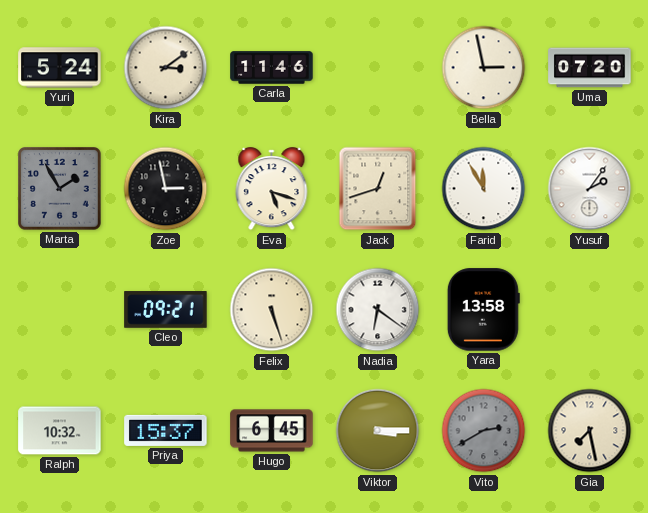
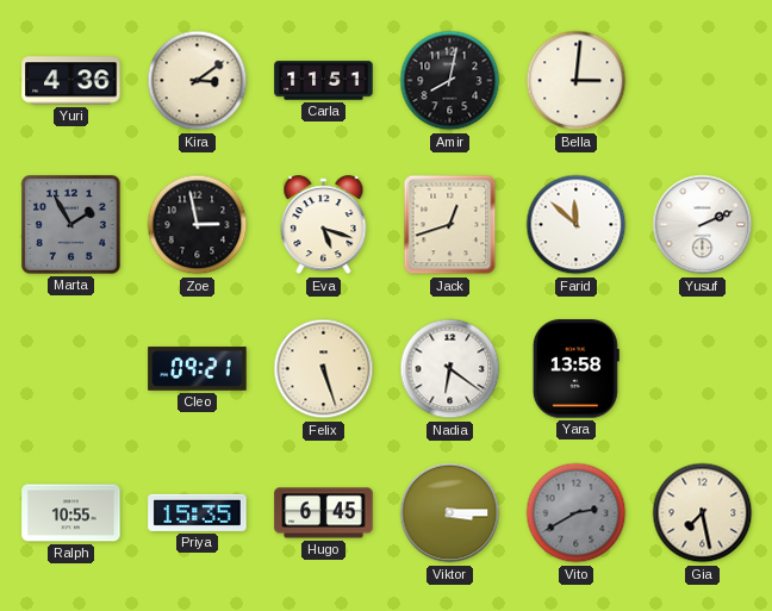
Yuri: 5:24 -> 4:36 (71, 81)
Carla: 11:46 -> 11:51 (324, 81)
Amir: none -> 8:02 (450, 81)
Bella: 2:58 -> 3:01 (577, 81)
Uma: 07:20 -> none (590, 68)
Farid: 11:55 -> 11:52 (577, 225)
Yusuf: 2:06 -> 2:11 (703, 225)
Ralph: 10:32 -> 10:55 (71, 513)
Priya: 15:37 -> 15:35 (198, 512)
